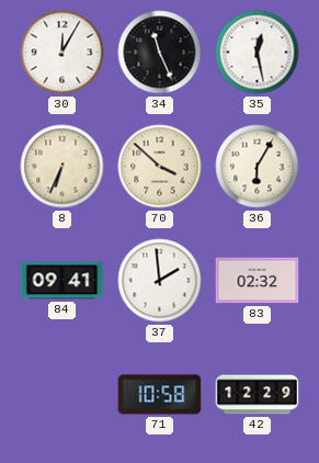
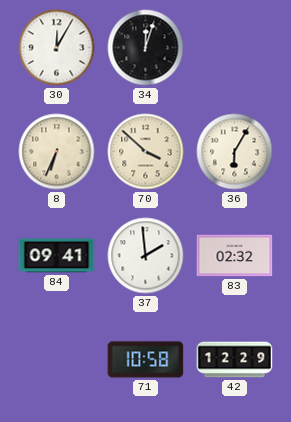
34: 11:26 -> 12:03 (146, 48)
35: 12:28 -> none (258, 53)
